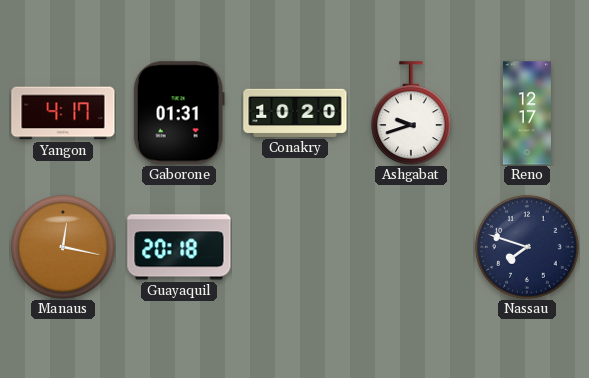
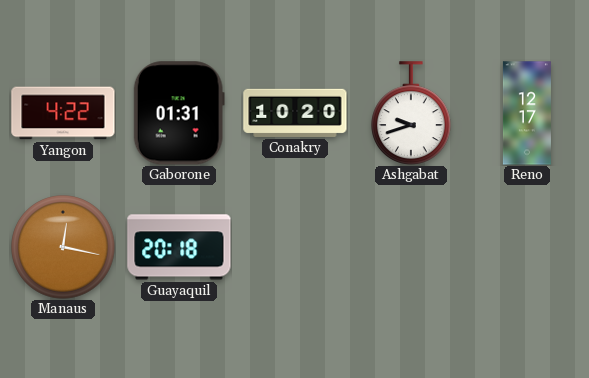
Yangon: 4:17 -> 4:22 (63, 113)
Nassau: 7:48 -> none (527, 247)
